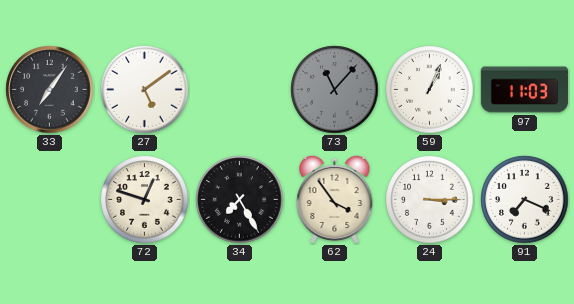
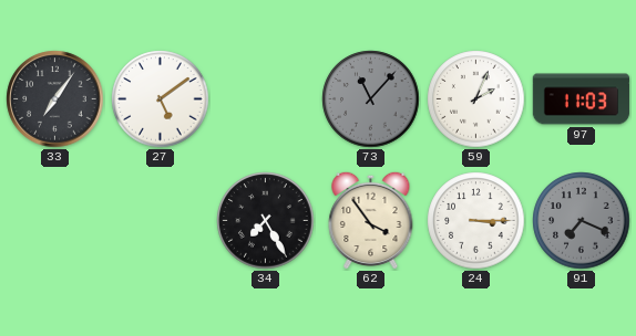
59: 1:04 -> 2:04 (476, 99)
72: 12:48 -> none (145, 200)
91 dial: white -> grey (582, 221)
